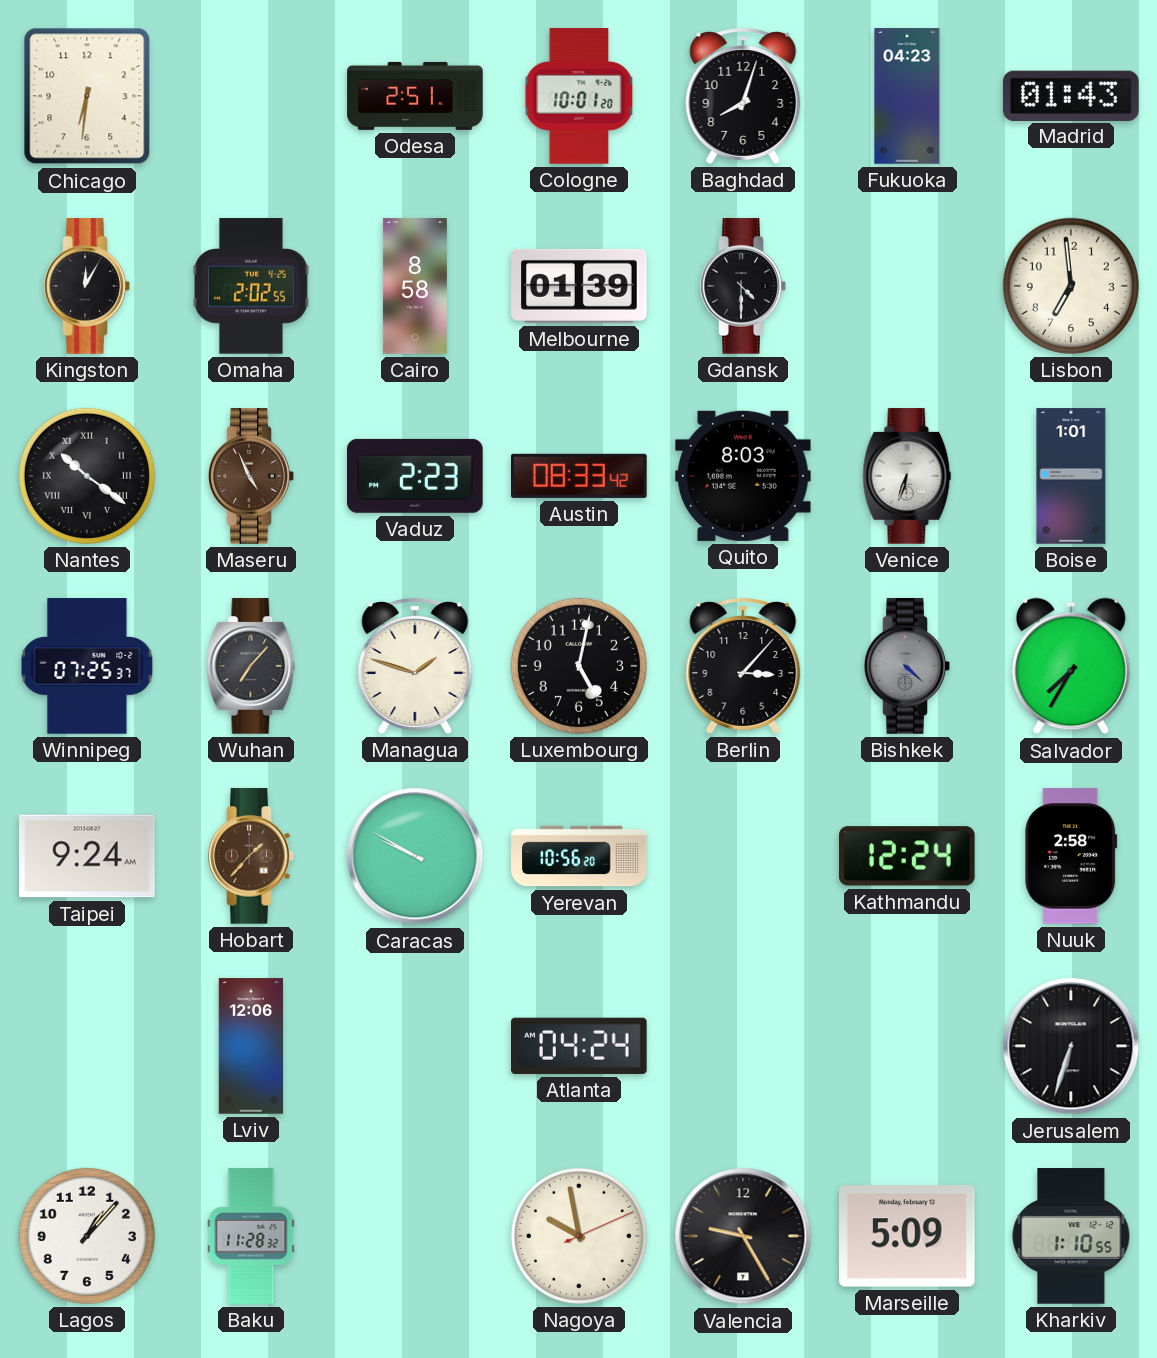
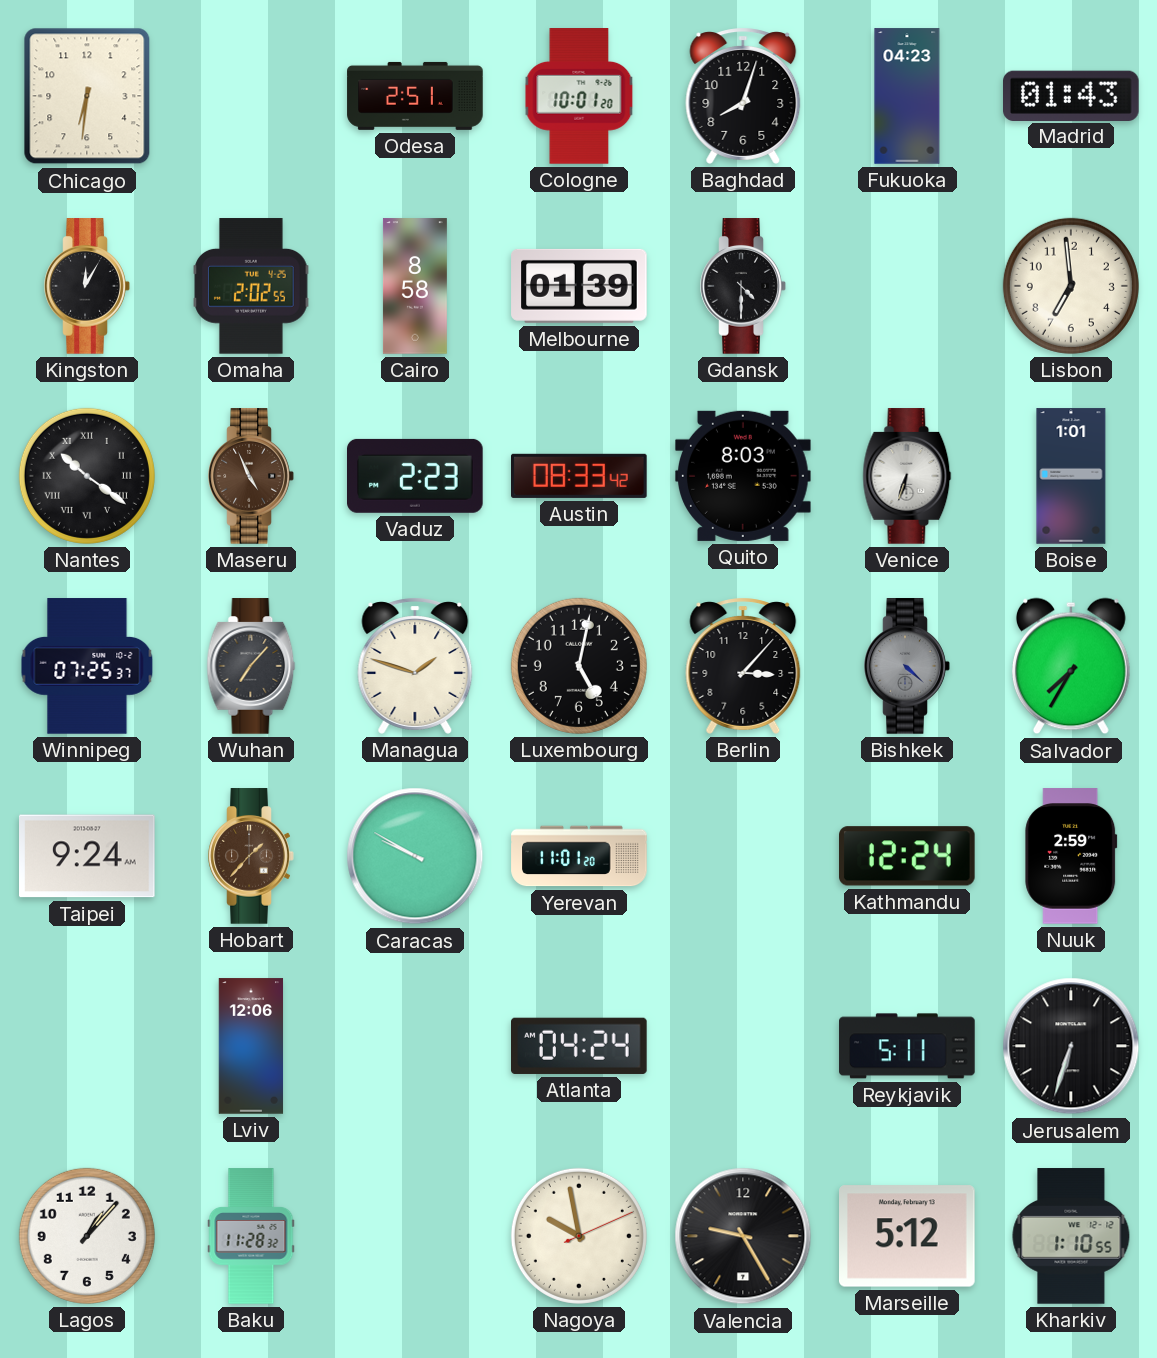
Yerevan: 10:56 -> 11:01 (579, 856)
Nuuk: 2:58 -> 2:59 (1071, 856)
Reykjavik: none -> 5:11 (907, 1046)
Marseille: 5:09 -> 5:12 (908, 1236)
